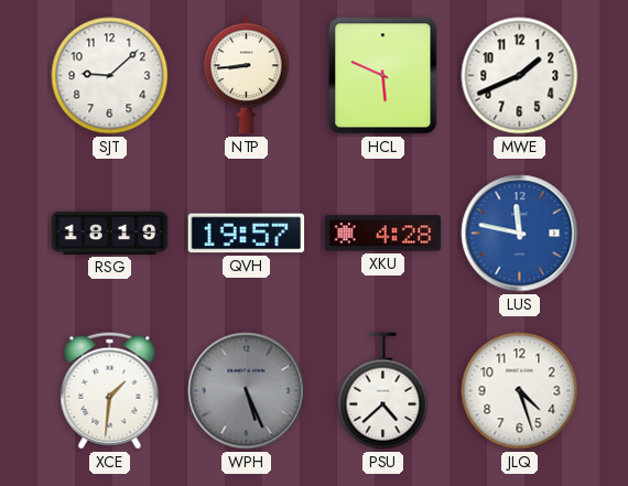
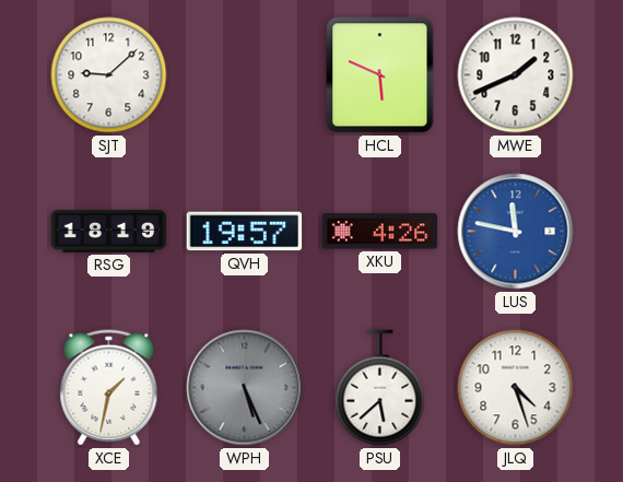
NTP: 8:44 -> none (247, 76)
XKU: 4:28 -> 4:26 (380, 232)
XCE: 1:31 -> 1:32 (109, 388)
PSU: 4:38 -> 5:38 (380, 388)
